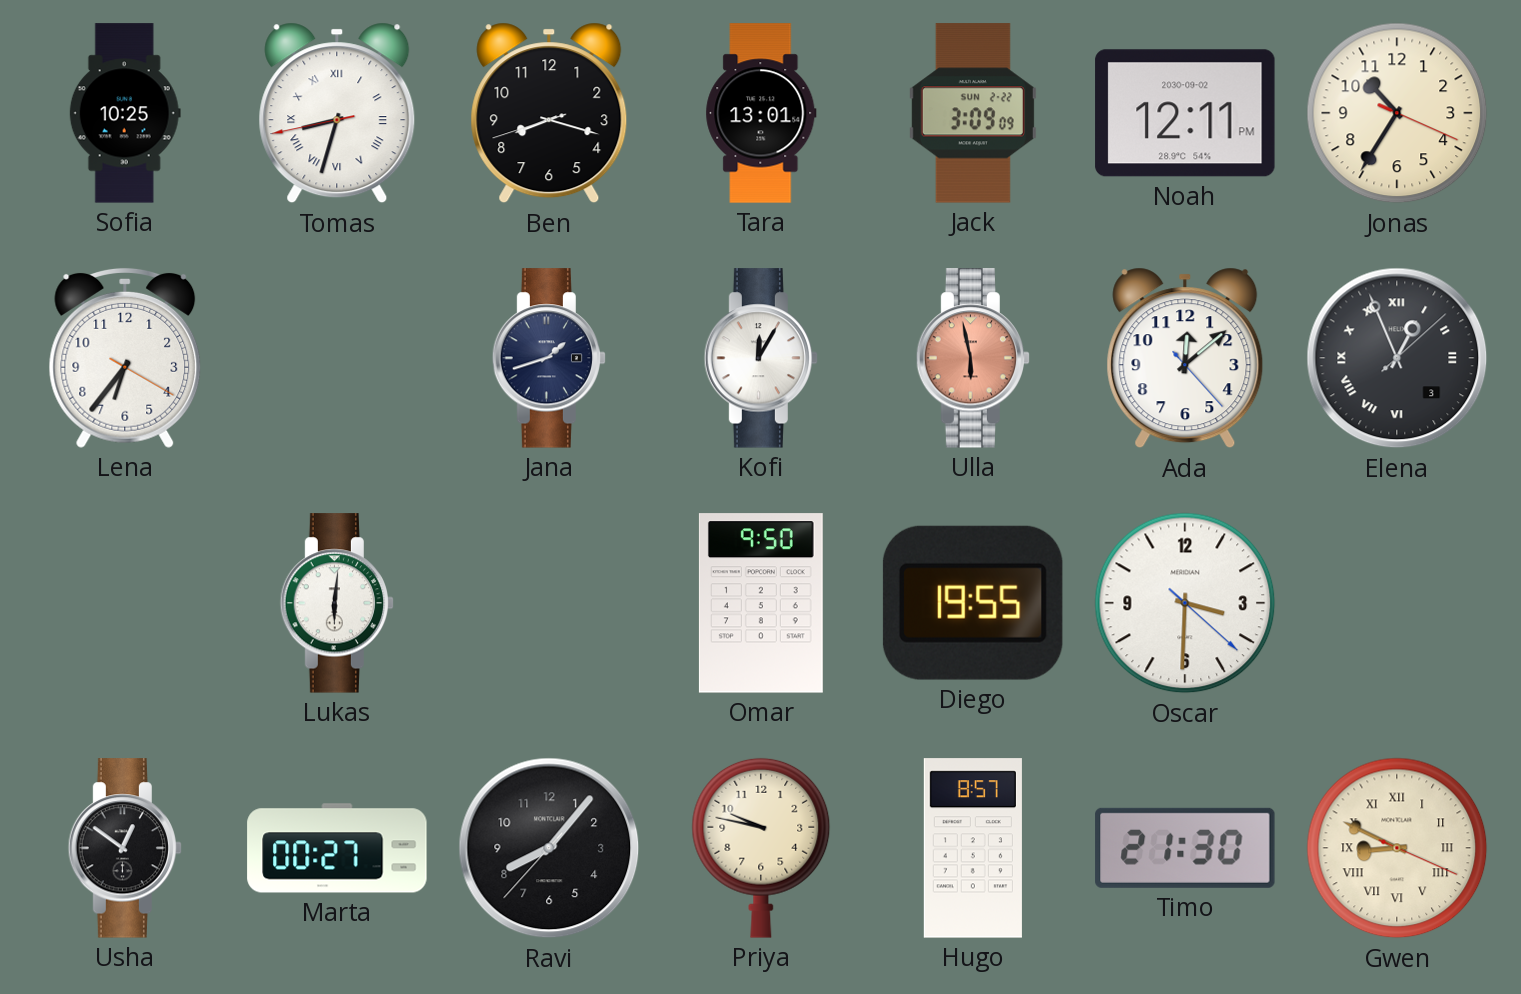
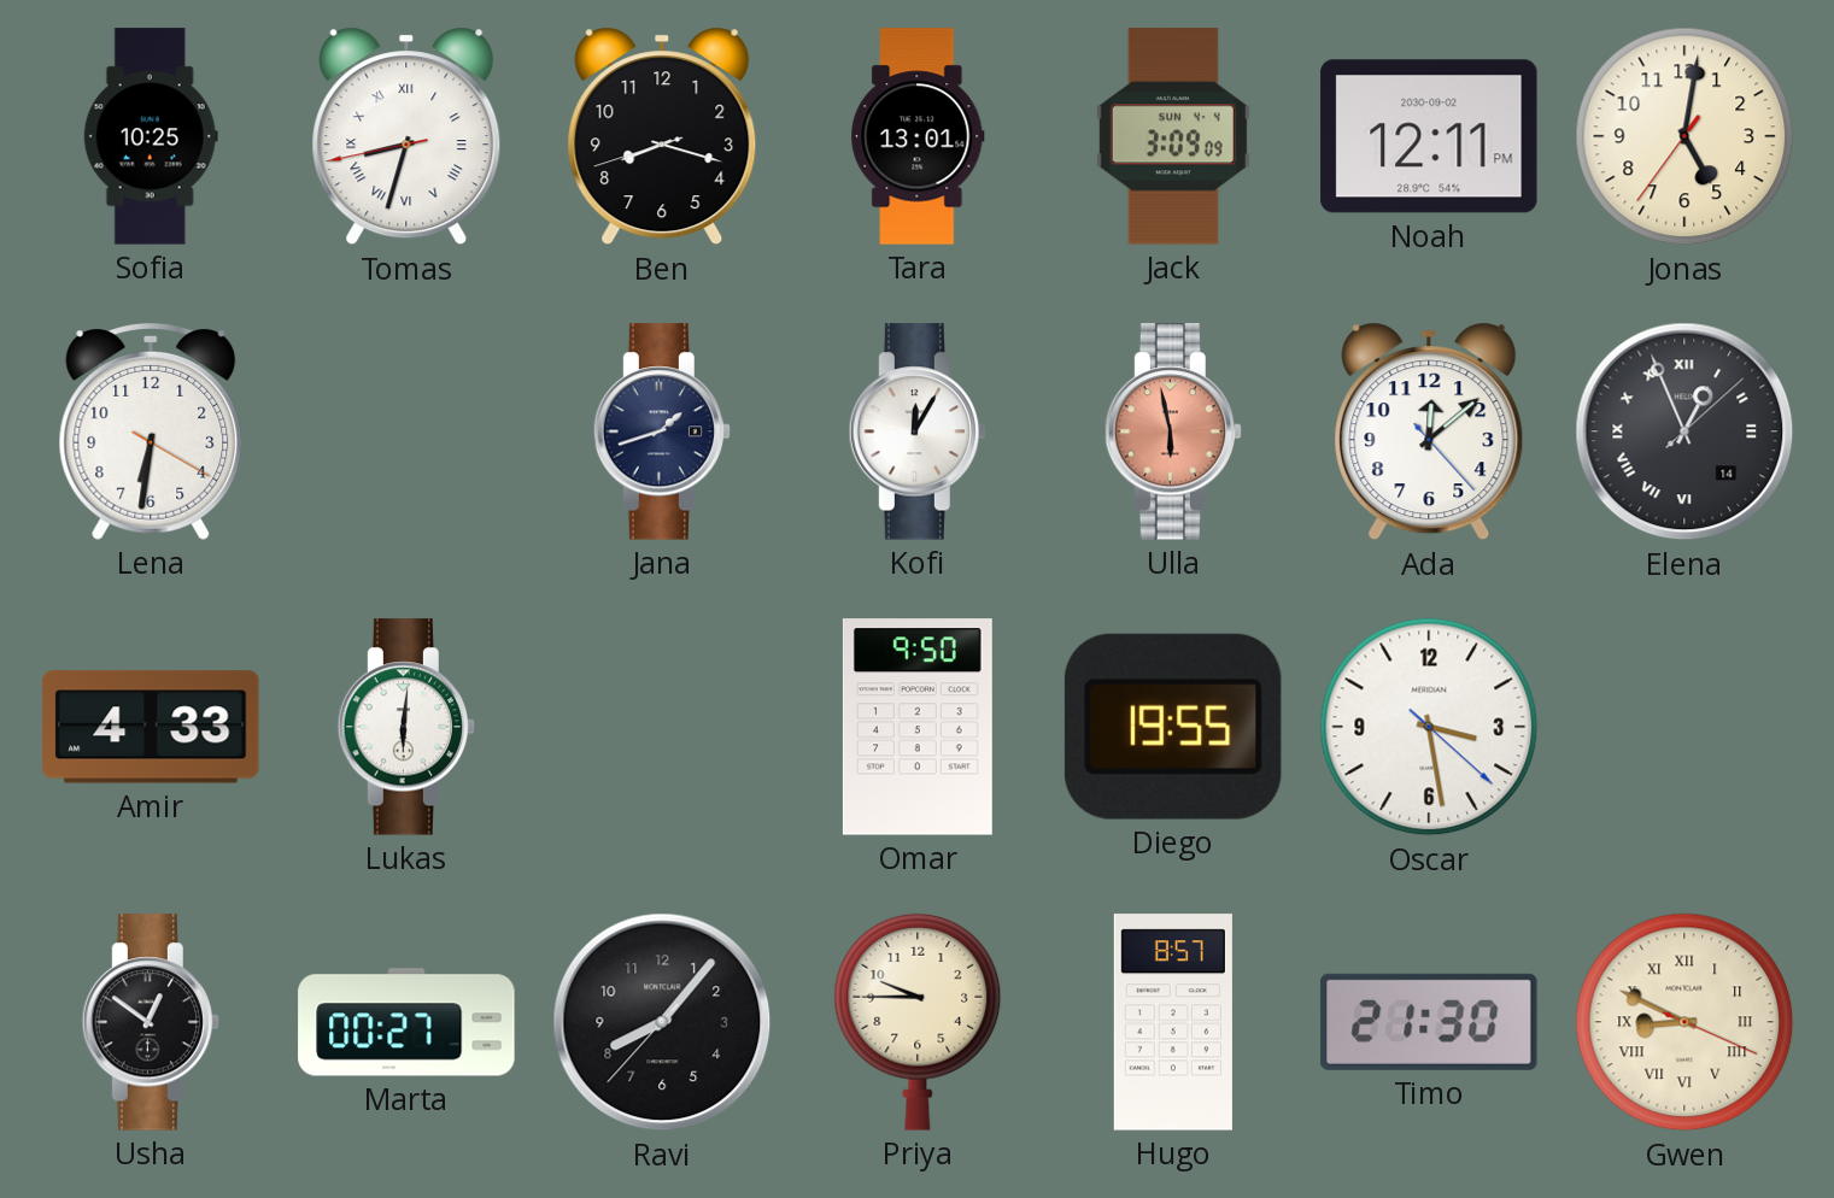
Jack date: SUN 2-22 -> SUN 4-4 (1173, 136)
Jonas: 10:35 -> 5:01 (1684, 136)
Lena: 6:36 -> 6:31 (151, 431)
Elena date: 3 -> 14 (1684, 431)
Amir: none -> 4:33 (151, 727)
Oscar: 3:30 -> 3:28 (1429, 727)
Priya: 9:47 -> 9:45 (918, 1022)
